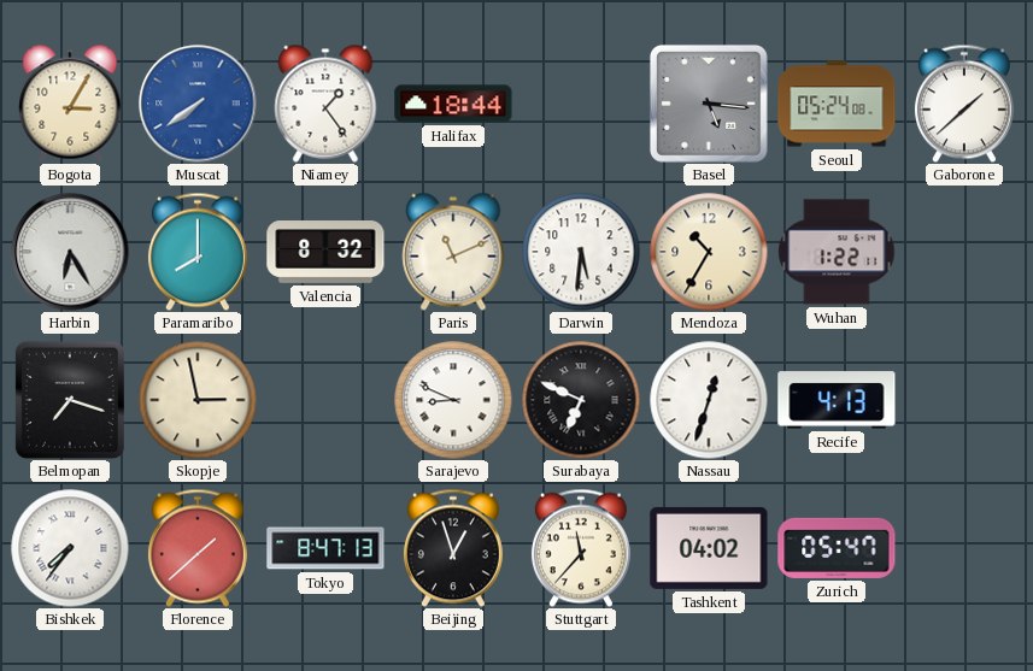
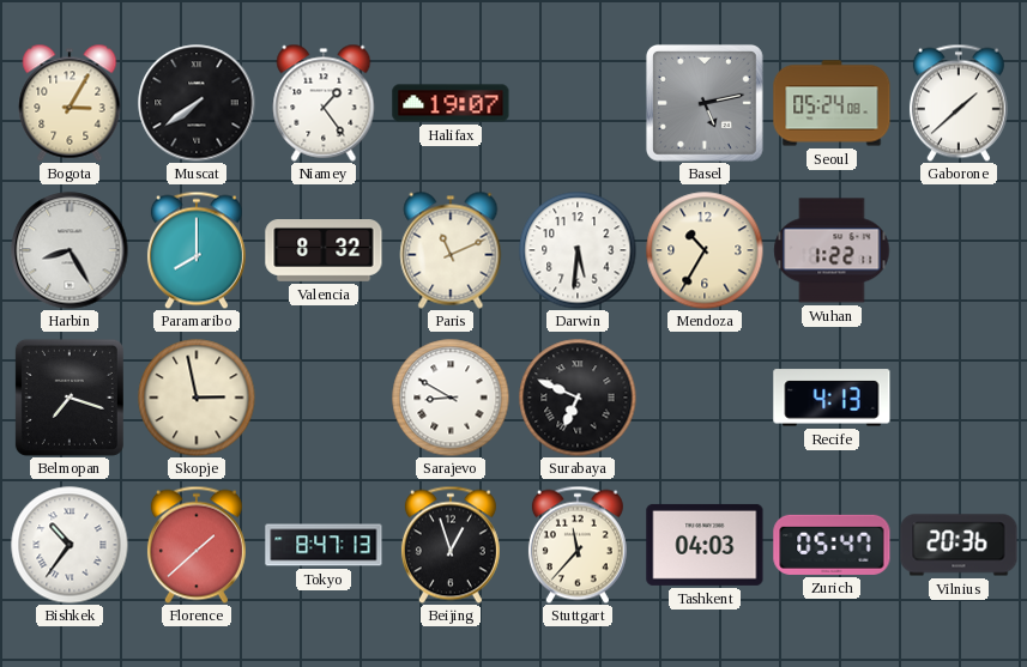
Muscat dial: blue -> black (197, 103)
Halifax: 18:44 -> 19:07 (451, 103)
Basel: 5:16 -> 5:13 (705, 103)
Harbin: 6:25 -> 8:25 (70, 250)
Sarajevo: 8:49 -> 8:50 (451, 398)
Nassau: 12:33 -> none (709, 400)
Bishkek: 7:36 -> 10:36 (70, 545)
Tashkent: 04:02 -> 04:03 (705, 545)
Vilnius: none -> 20:36 (959, 545)
